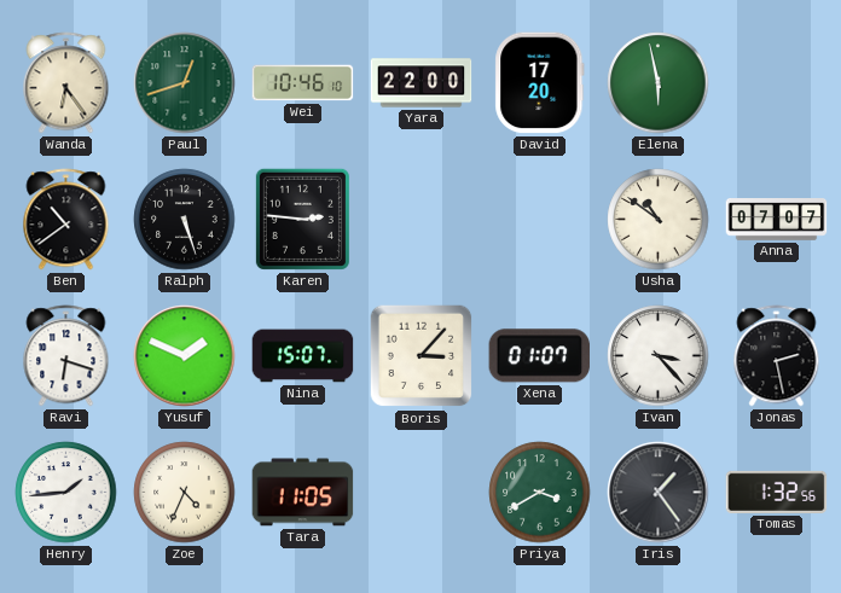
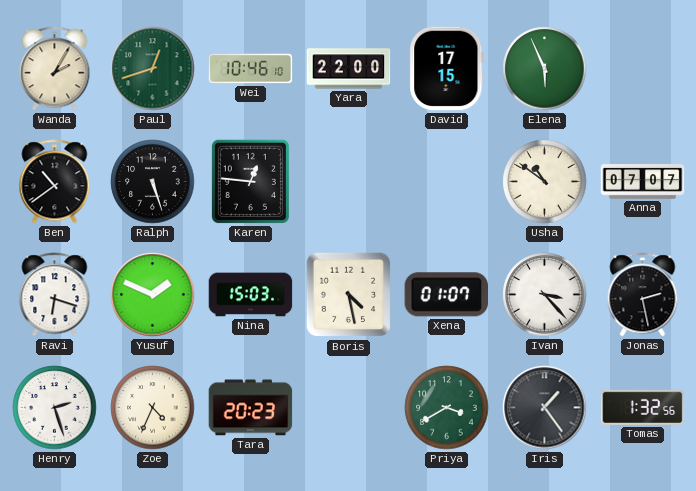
Wanda: 6:24 -> 2:05 (55, 69)
David: 17:20 -> 17:15 (447, 69)
Elena: 5:58 -> 5:56 (545, 69)
Karen: 2:46 -> 12:46 (250, 181)
Nina: 15:07 -> 15:03 (251, 295)
Boris: 3:07 -> 4:28 (349, 295)
Henry: 1:44 -> 2:27 (55, 408)
Tara: 11:05 -> 20:23 (251, 408)
